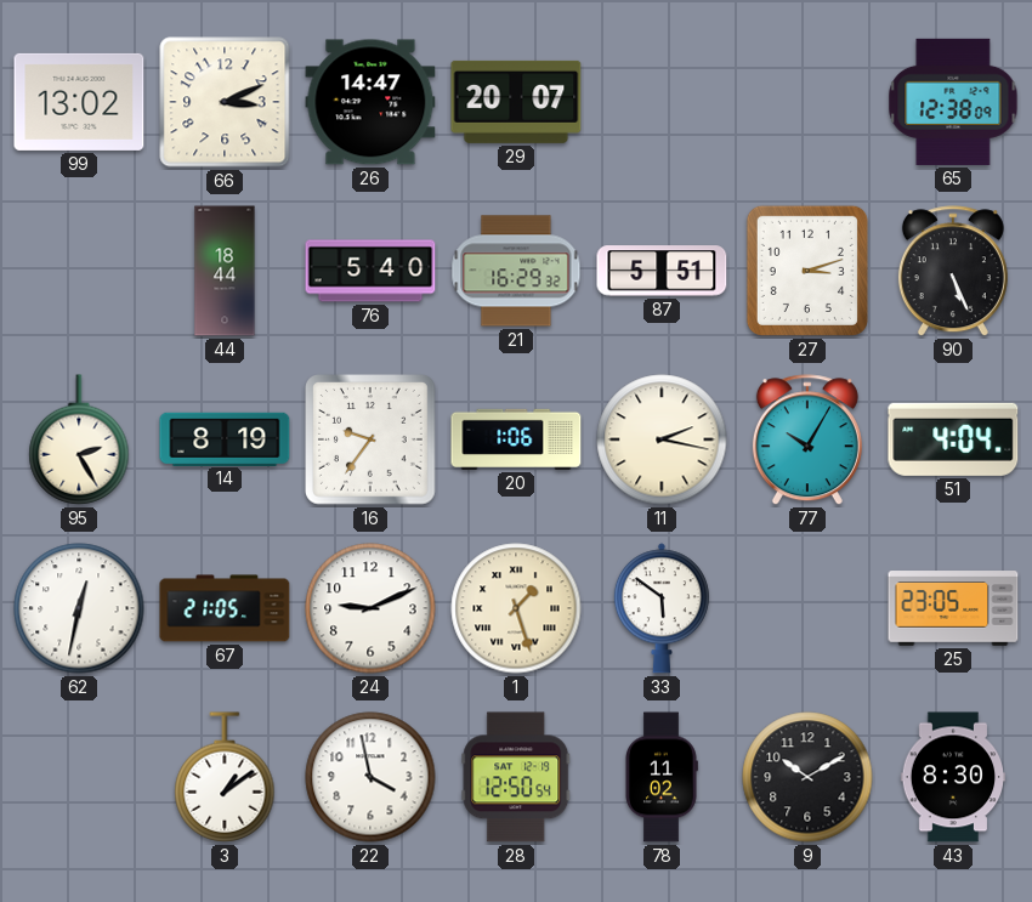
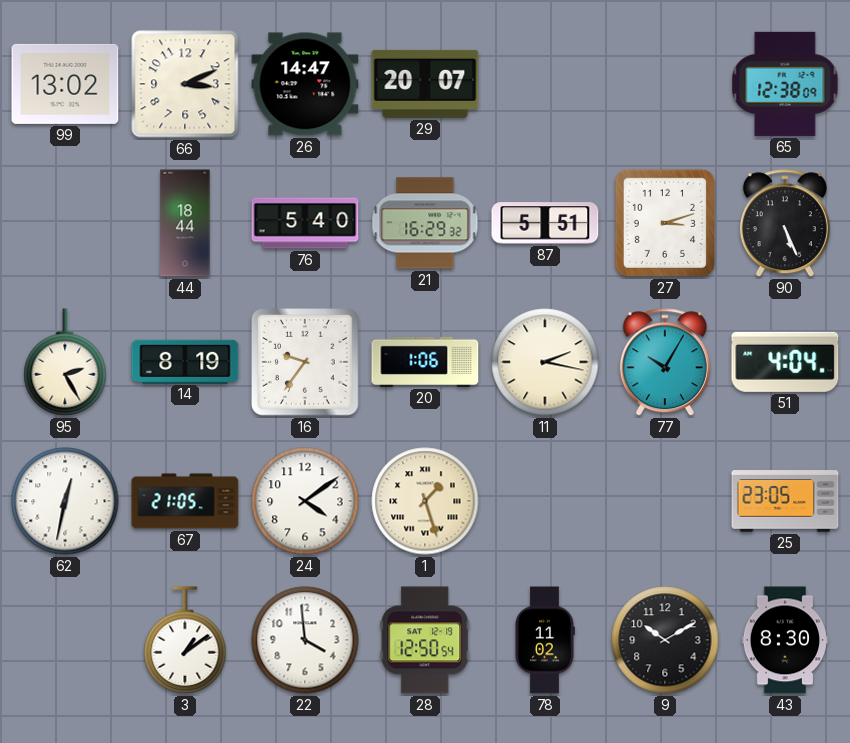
24: 9:11 -> 4:09 (305, 501)
33: 5:51 -> none (662, 608)
22: 3:58 -> 3:59 (305, 640)
